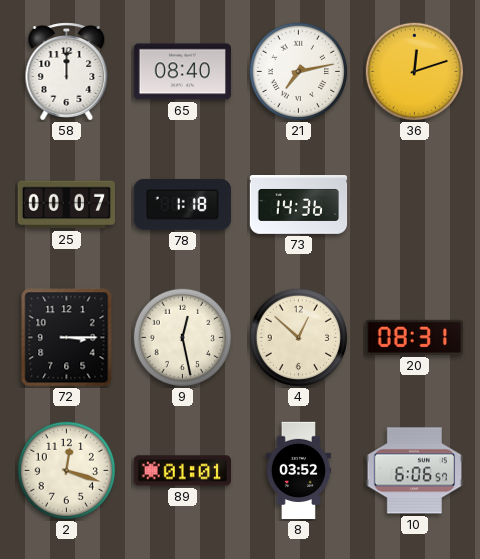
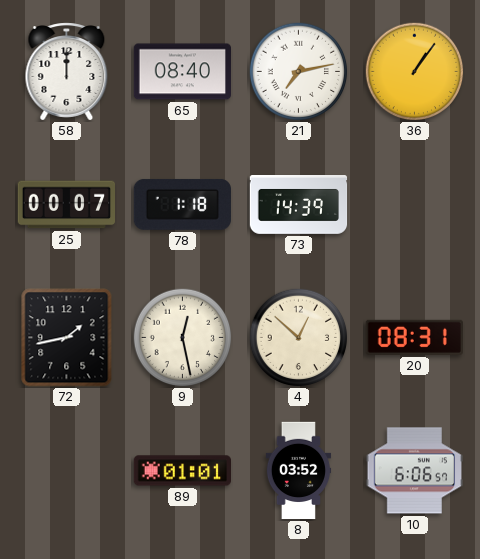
36: 12:12 -> 1:06 (415, 72)
73: 14:36 -> 14:39 (299, 205)
72: 3:15 -> 1:43 (67, 338)
2: 12:18 -> none (67, 471)
